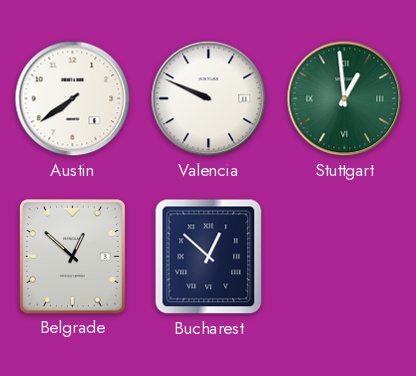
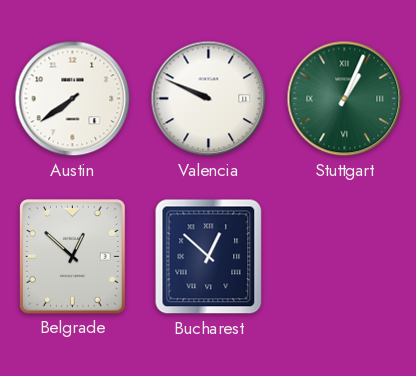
Stuttgart: 12:59 -> 1:04 (345, 99)
